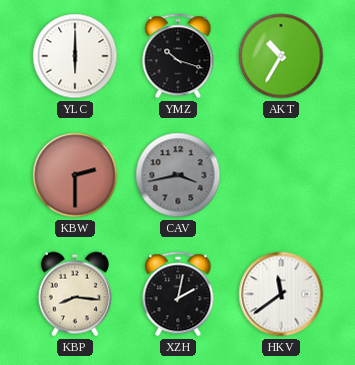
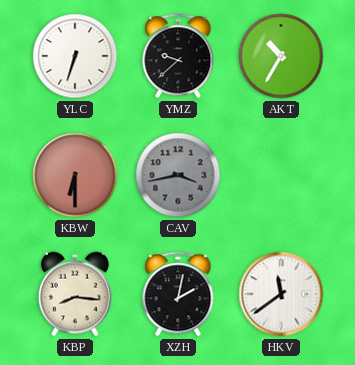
YLC: 6:00 -> 6:33 (75, 56)
YMZ: 10:18 -> 9:38 (178, 56)
KBW: 2:30 -> 6:30 (75, 175)
